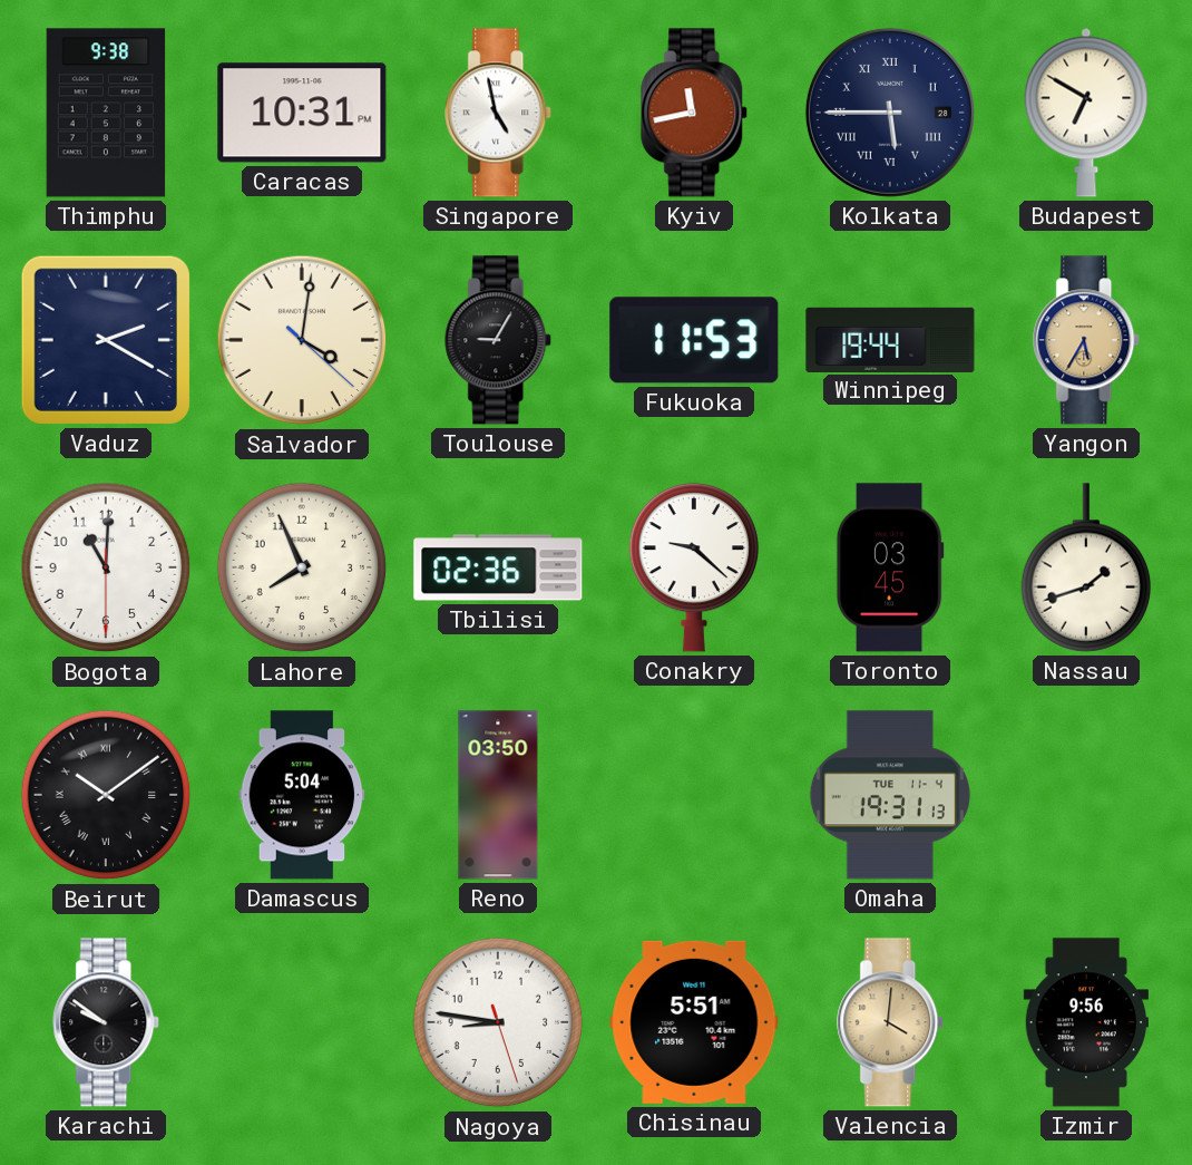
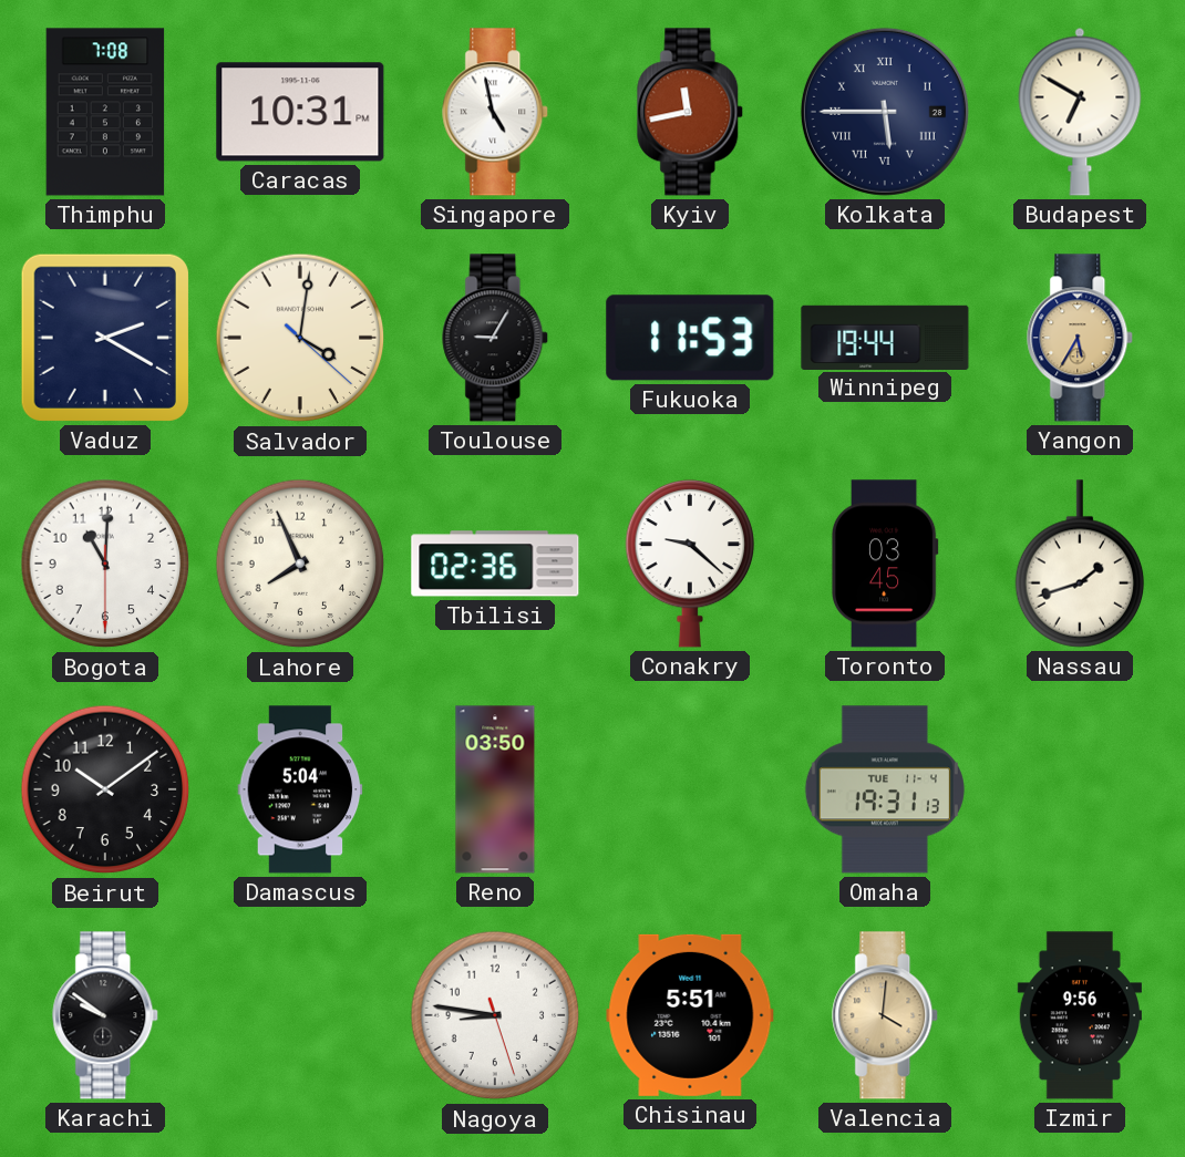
Thimphu: 9:38 -> 7:08 (105, 112)
Beirut numerals: Roman -> Arabic (105, 789)
